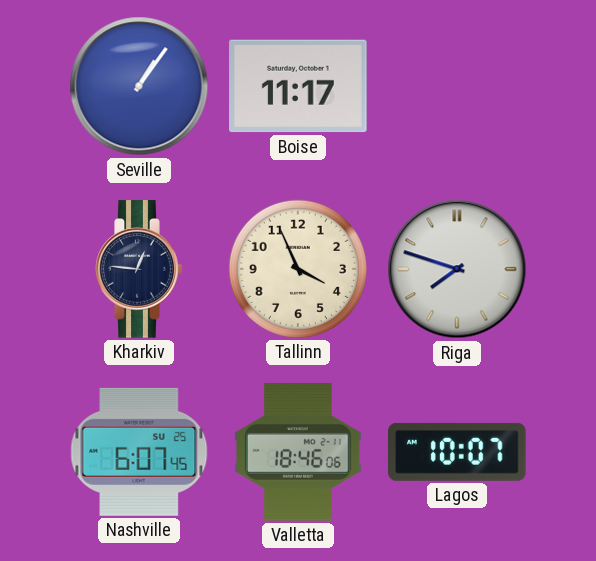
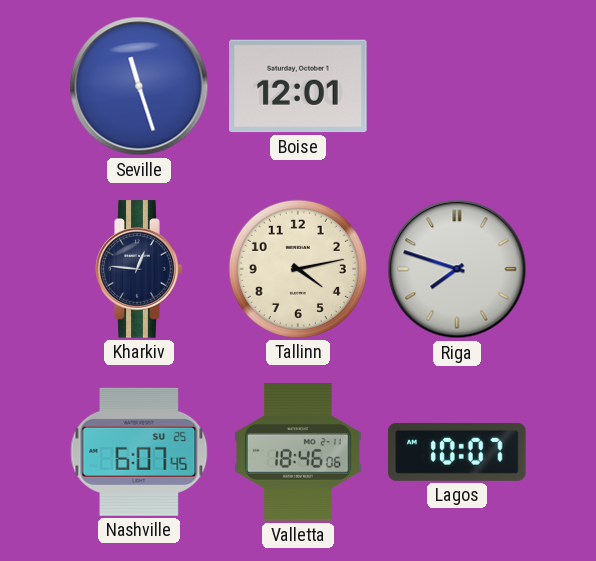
Seville: 1:06 -> 11:27 (139, 86)
Boise: 11:17 -> 12:01 (298, 86)
Tallinn: 3:56 -> 4:13 (298, 269)
